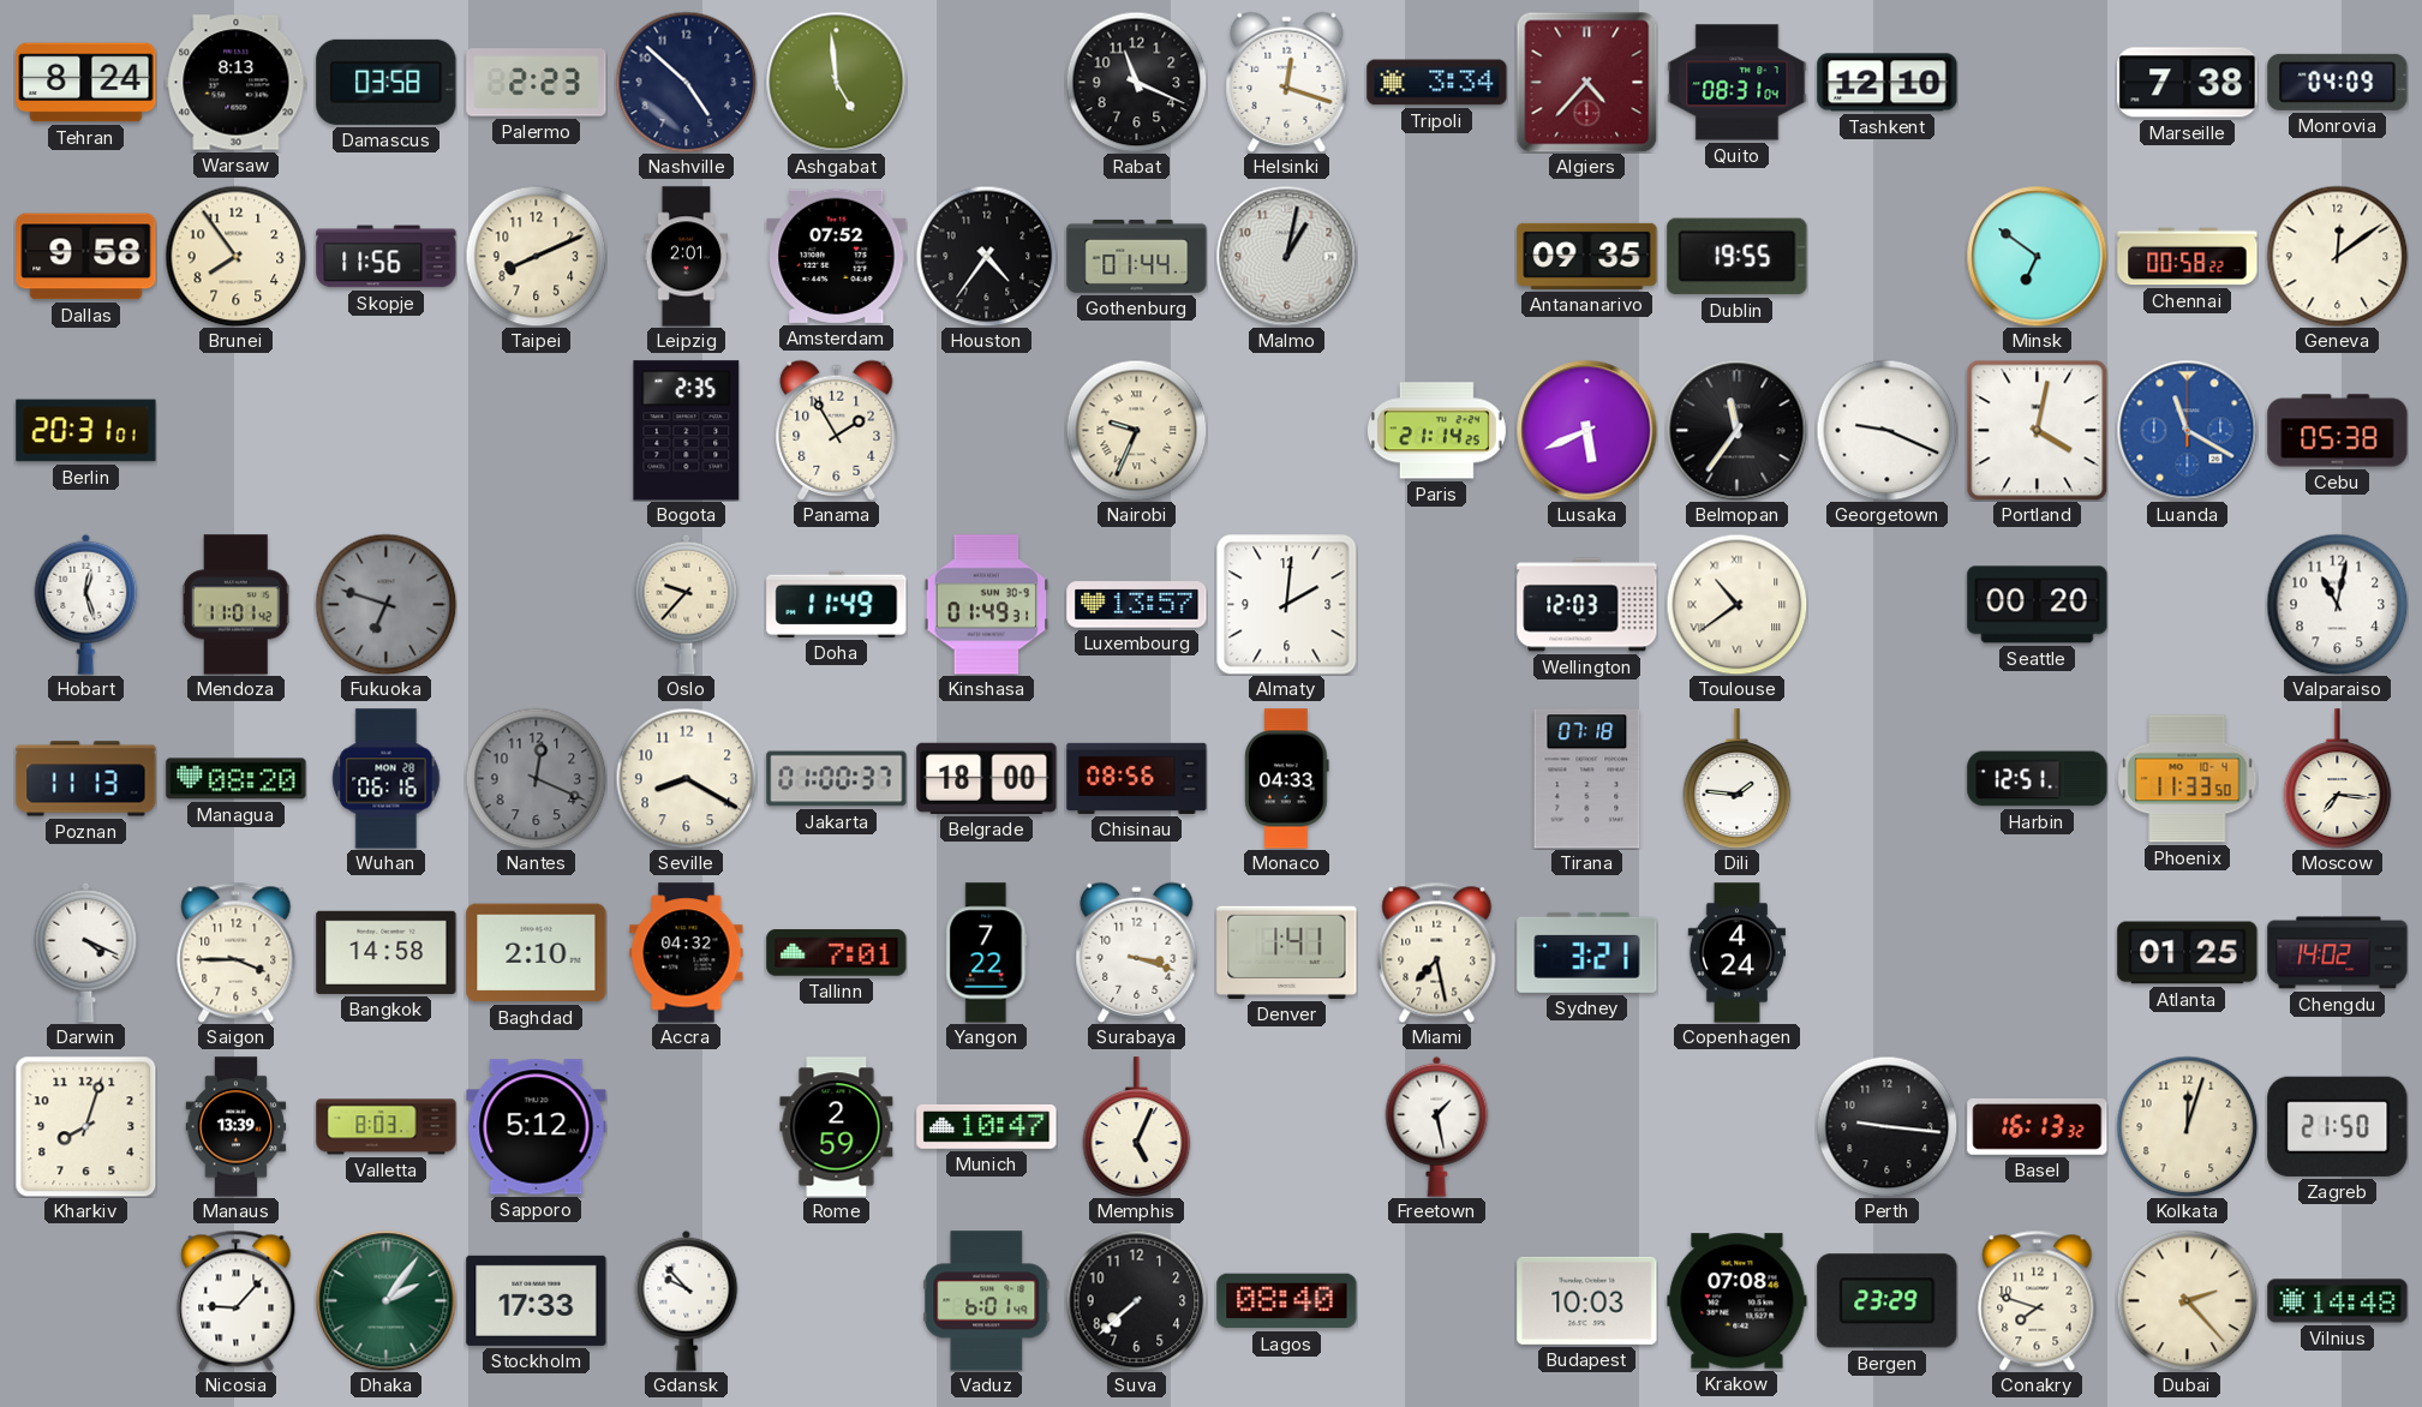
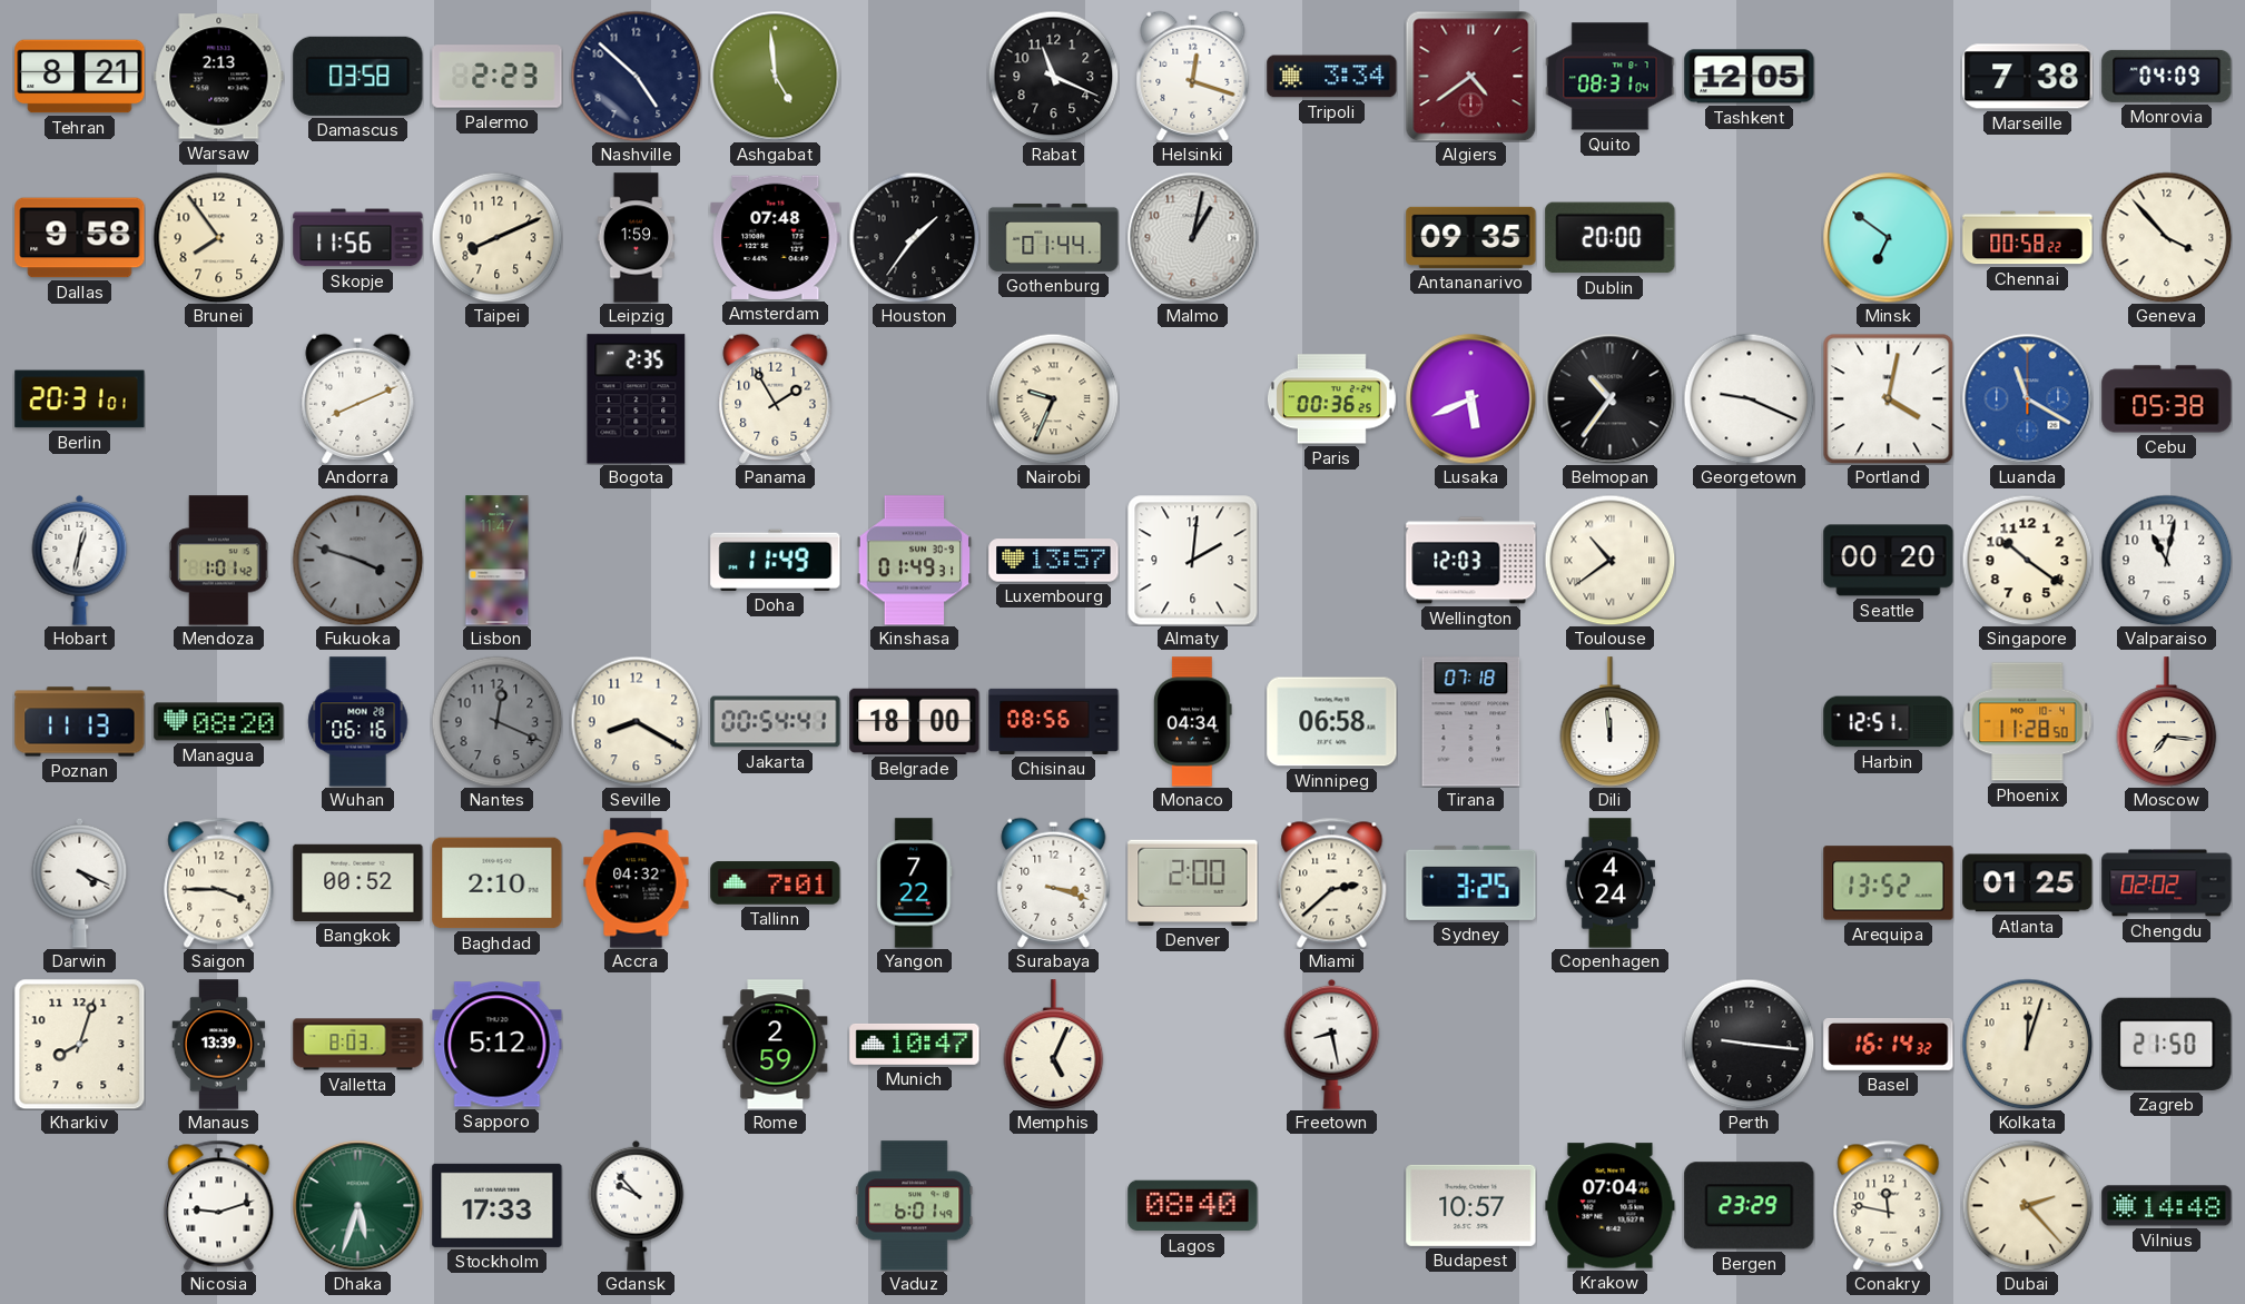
Tehran: 8:24 -> 8:21 (80, 77)
Warsaw: 8:13 -> 2:13 (219, 77)
Algiers: 4:37 -> 4:39 (1470, 76)
Tashkent: 12:10 -> 12:05 (1750, 77)
Leipzig: 2:01 -> 1:59 (637, 238)
Amsterdam: 07:52 -> 07:48 (776, 237)
Houston: 4:36 -> 1:36 (914, 237)
Dublin: 19:55 -> 20:00 (1611, 238)
Geneva: 12:09 -> 3:53 (2166, 237)
Andorra: none -> 8:11 (358, 398)
Paris: 21:14 -> 00:36 (1331, 399)
Belmopan: 11:36 -> 10:36 (1609, 398)
Hobart: 12:27 -> 12:32 (80, 560)
Mendoza: 11:01 -> 1:01 (218, 561)
Fukuoka: 6:48 -> 3:48 (357, 560)
Lisbon: none -> 11:47 (498, 561)
Oslo: 9:37 -> none (687, 604)
Singapore: none -> 10:21 (2027, 560)
Jakarta: 01:00 -> 00:54 (776, 722)
Monaco: 04:33 -> 04:34 (1193, 722)
Winnipeg: none -> 06:58 (1332, 722)
Dili: 1:46 -> 11:59 (1611, 722)
Phoenix: 11:33 -> 11:28 (2028, 722)
Bangkok: 14:58 -> 00:52 (358, 882)
Denver: 1:41 -> 2:00 (1193, 882)
Miami: 7:28 -> 2:38 (1332, 882)
Sydney: 3:21 -> 3:25 (1471, 882)
Arequipa: none -> 13:52 (1889, 883)
Chengdu: 14:02 -> 02:02 (2167, 883)
Freetown: 1:28 -> 8:28 (1332, 1044)
Basel: 16:13 -> 16:14 (1889, 1044)
Nicosia: 9:07 -> 9:12 (219, 1205)
Dhaka: 2:06 -> 5:33 (357, 1205)
Suva: 7:38 -> none (1136, 1300)
Budapest: 10:03 -> 10:57 (1471, 1205)
Krakow: 07:08 -> 07:04 (1611, 1206)
Conakry: 7:48 -> 11:47 (1889, 1205)
